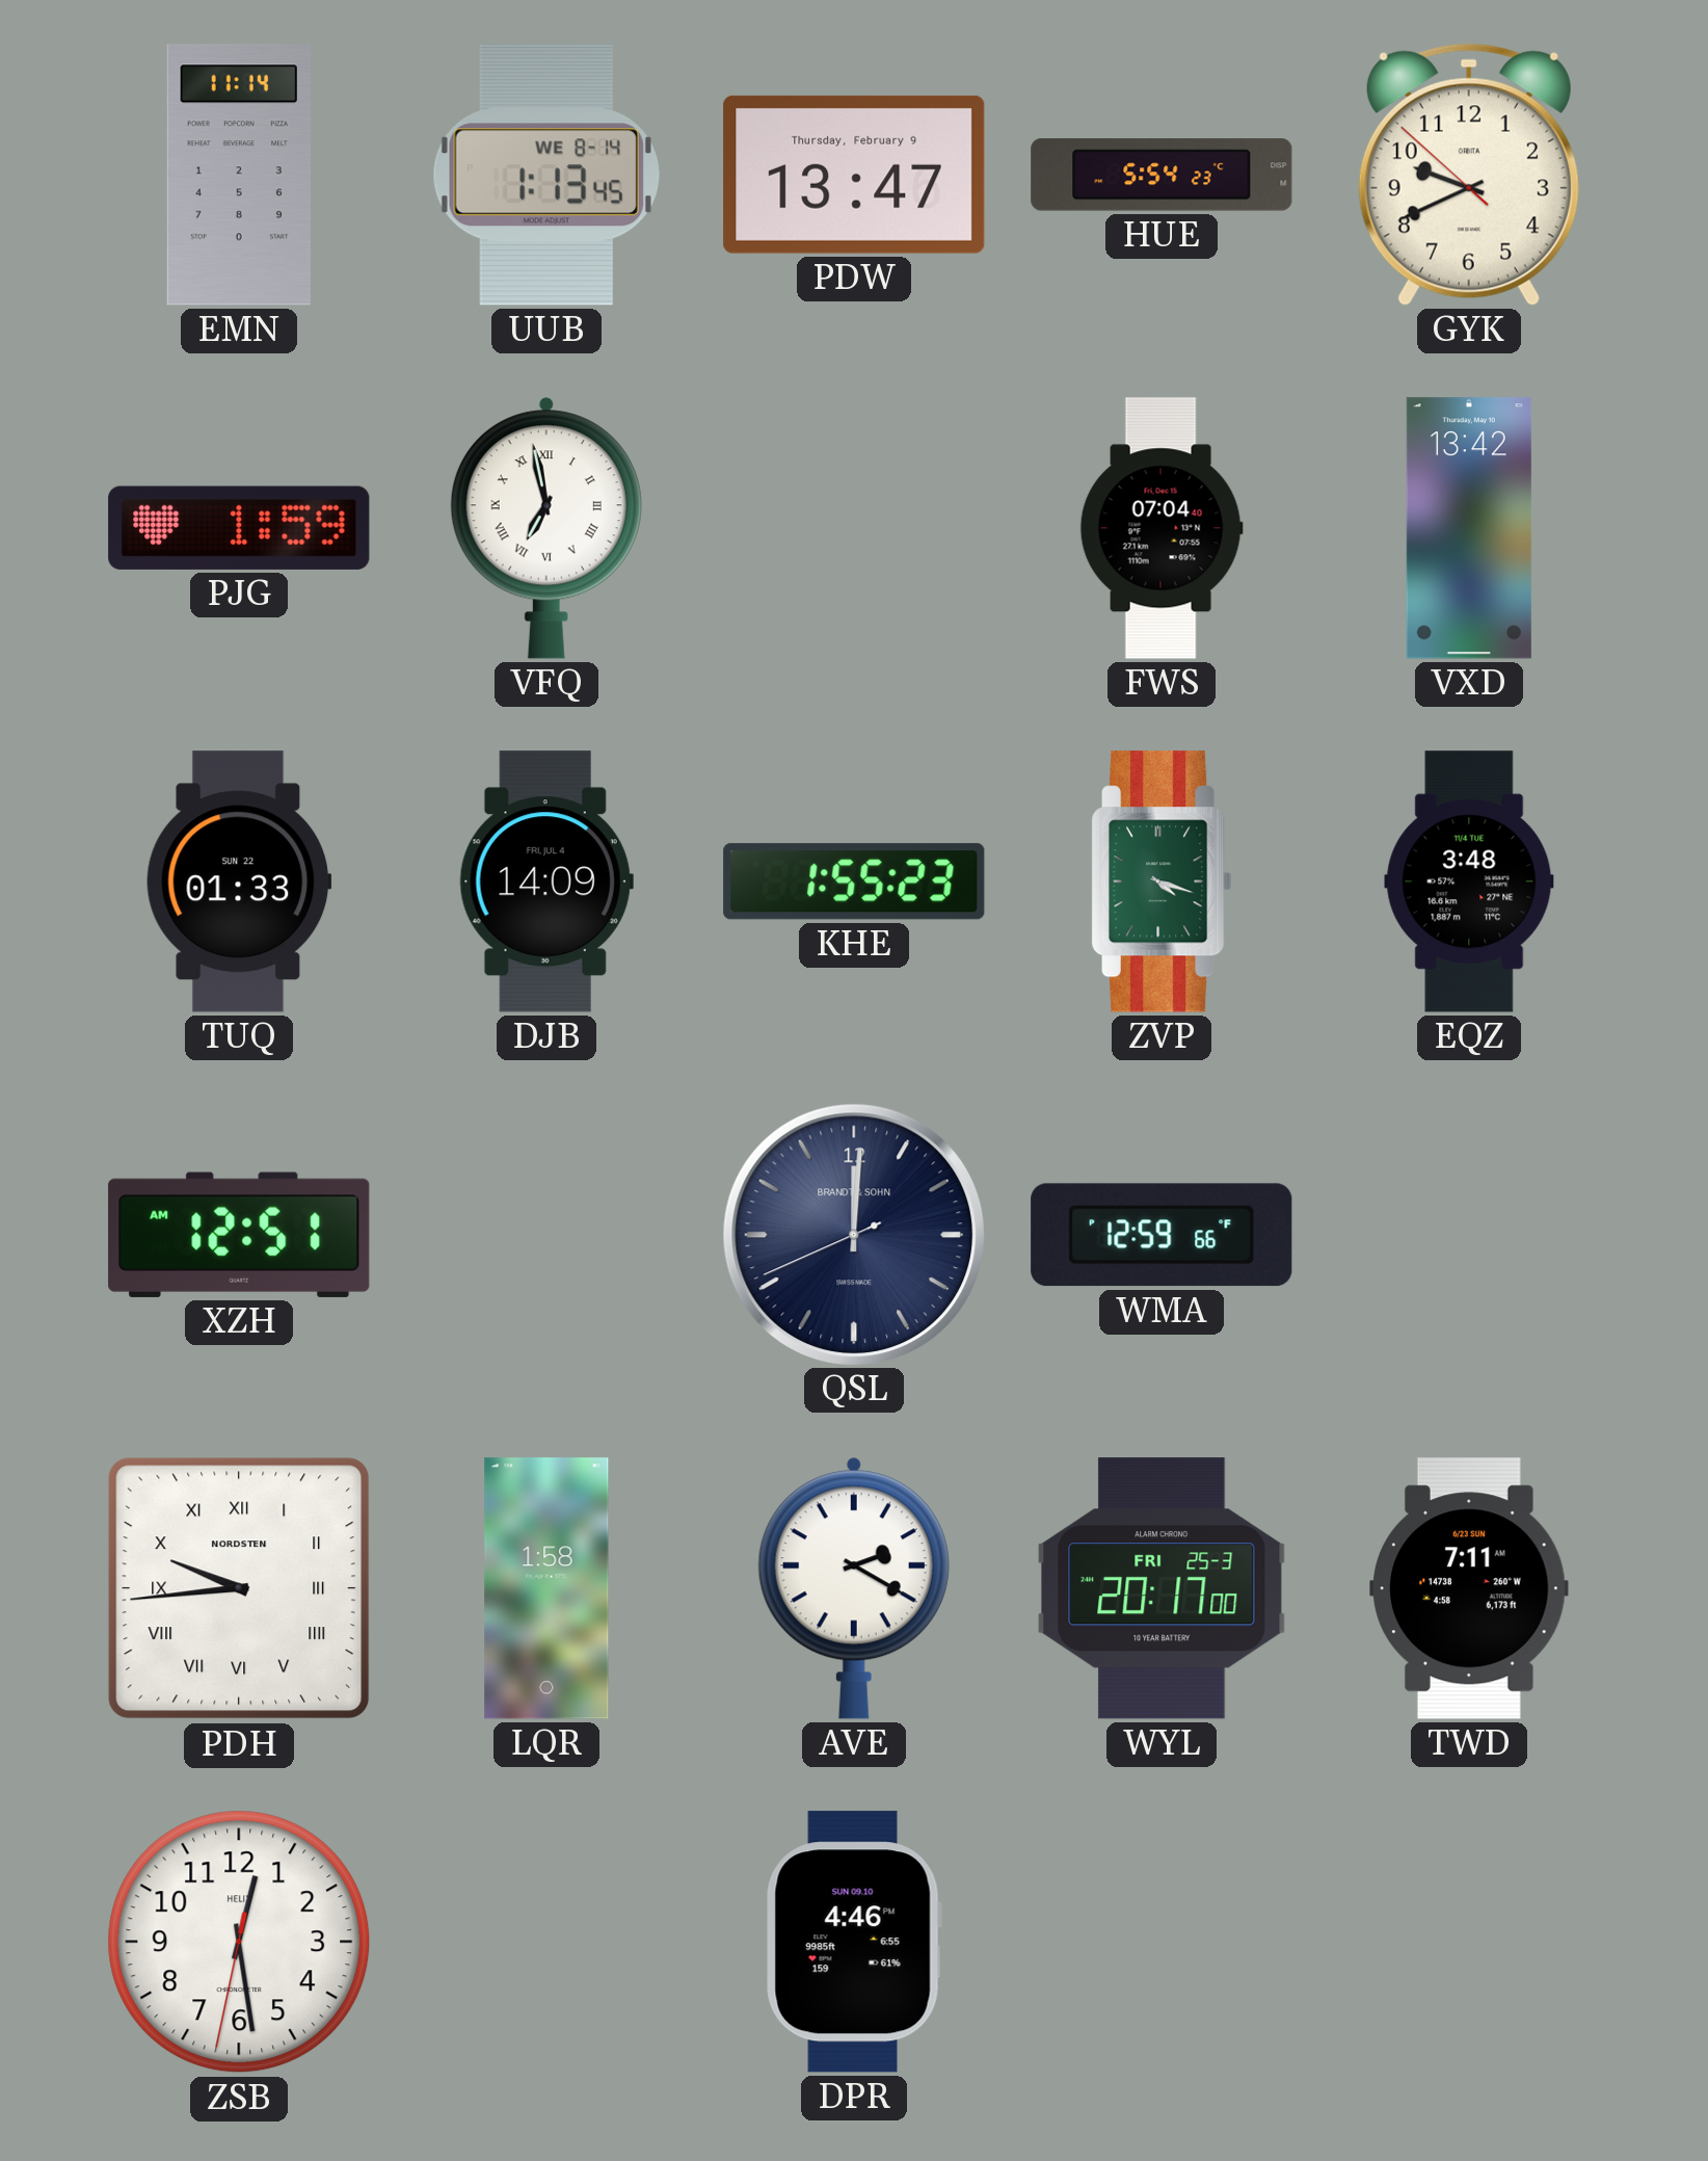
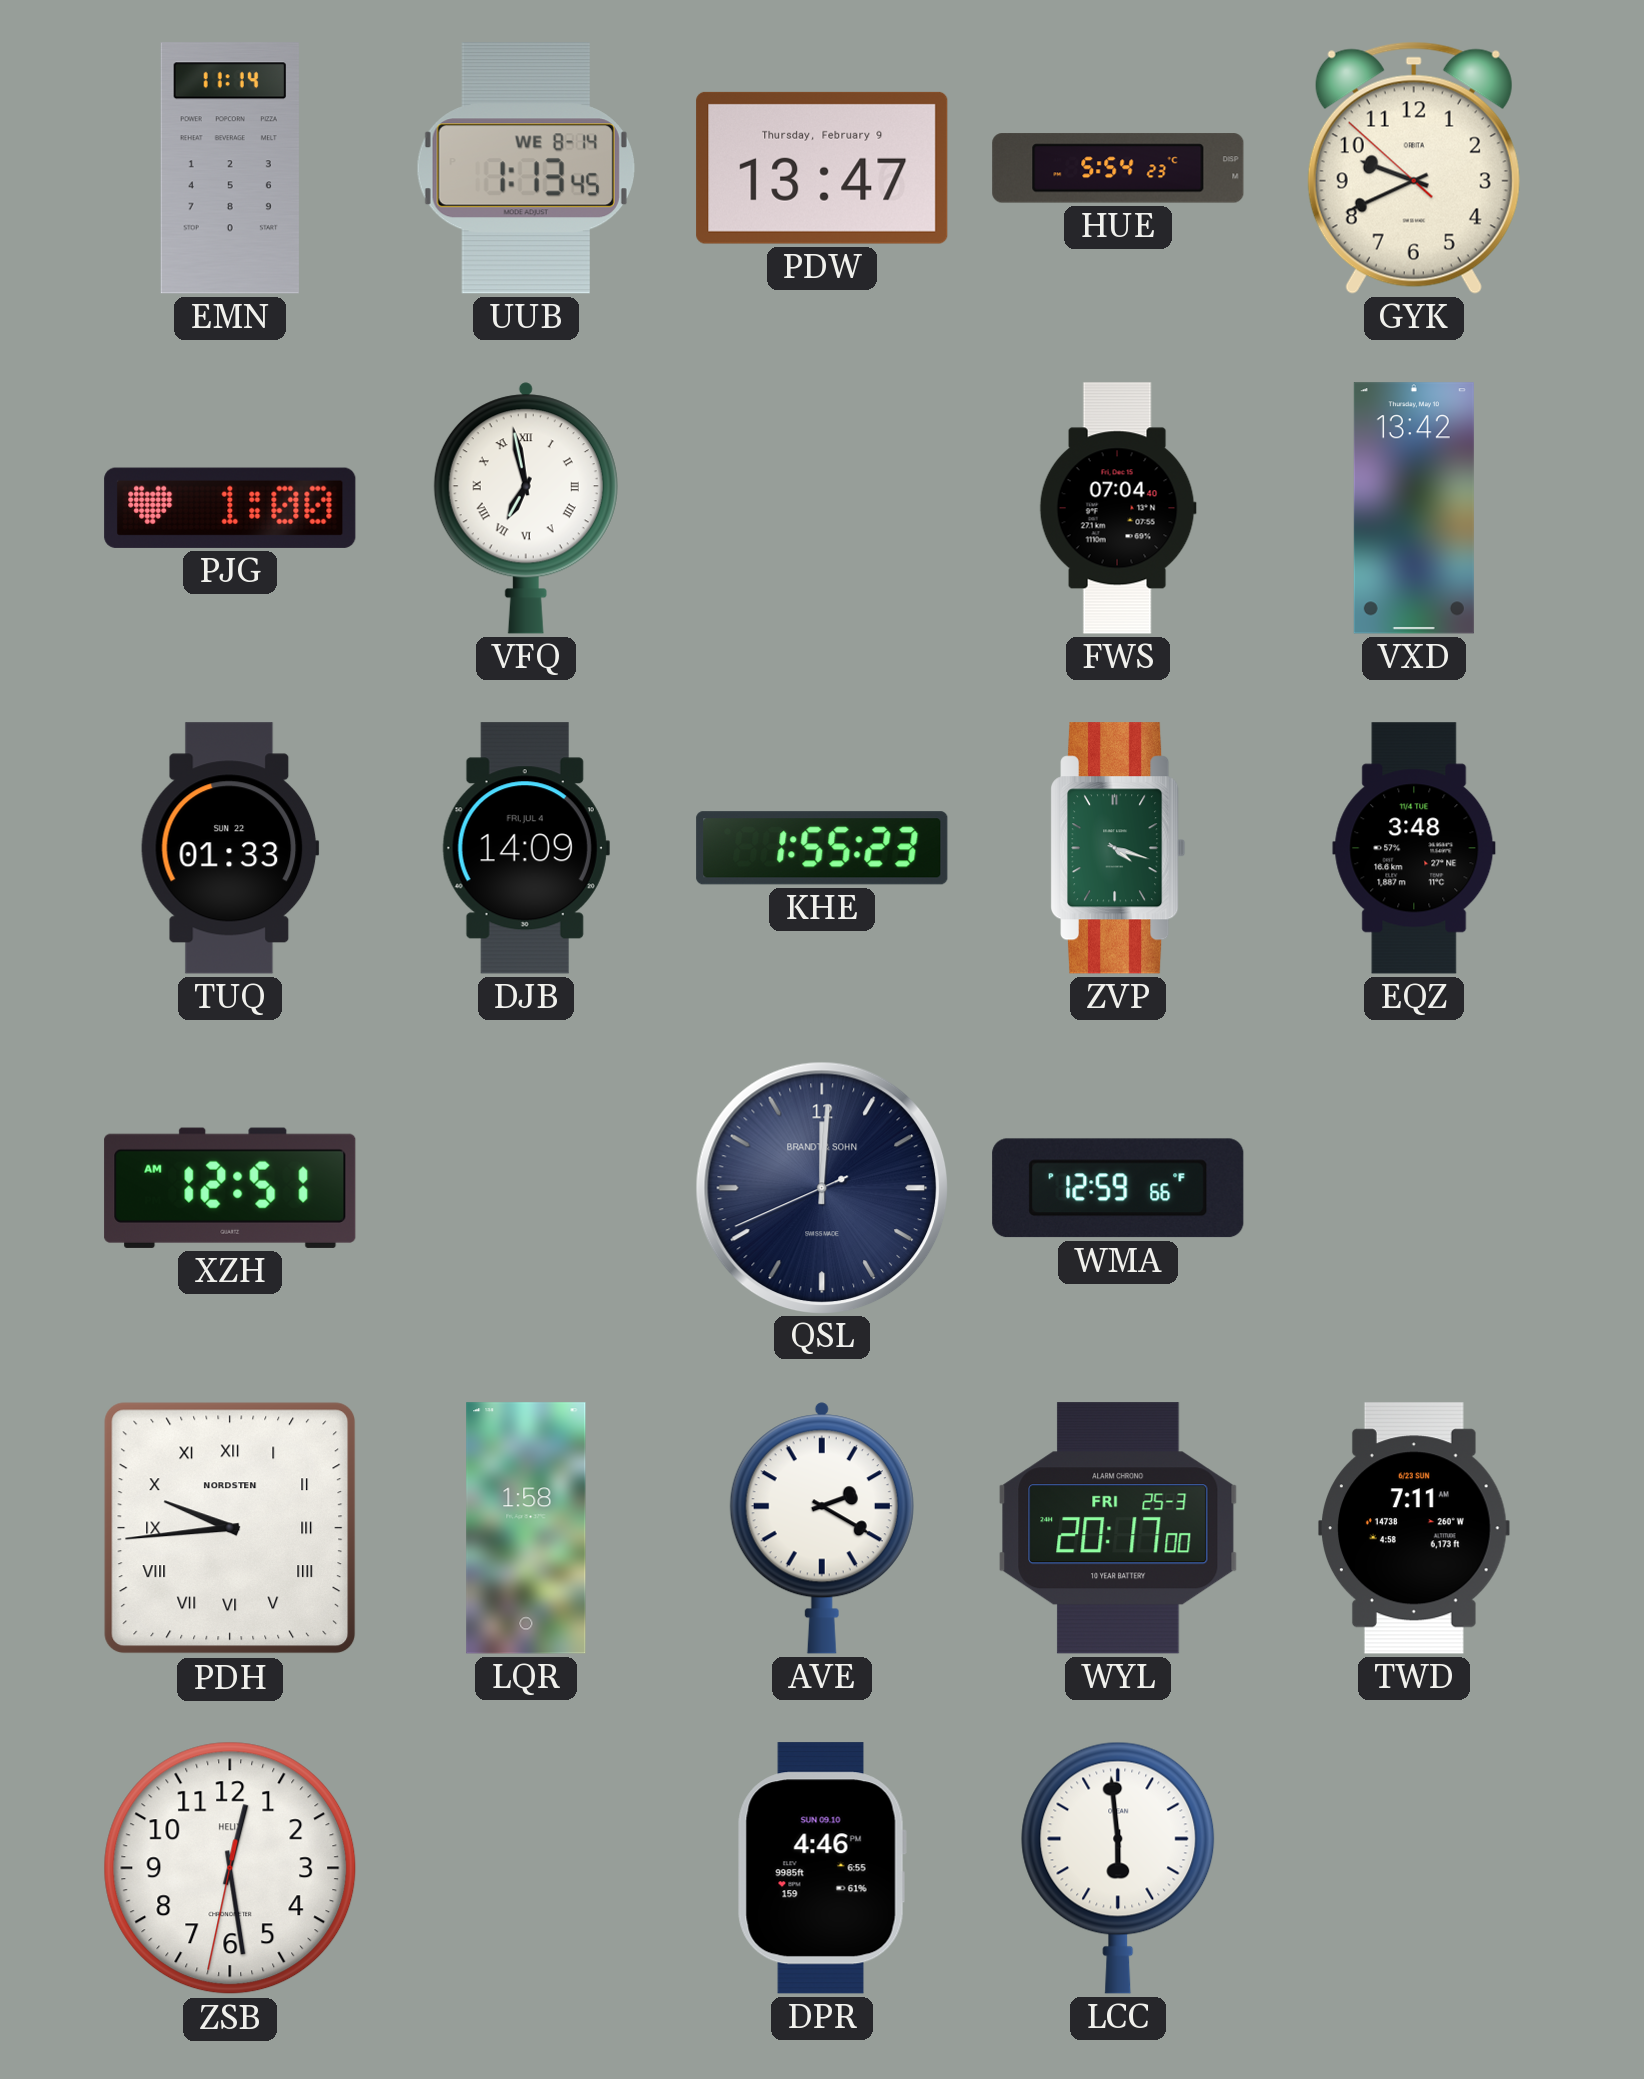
PJG: 1:59 -> 1:00 (230, 508)
LCC: none -> 5:59 (1118, 1868)
